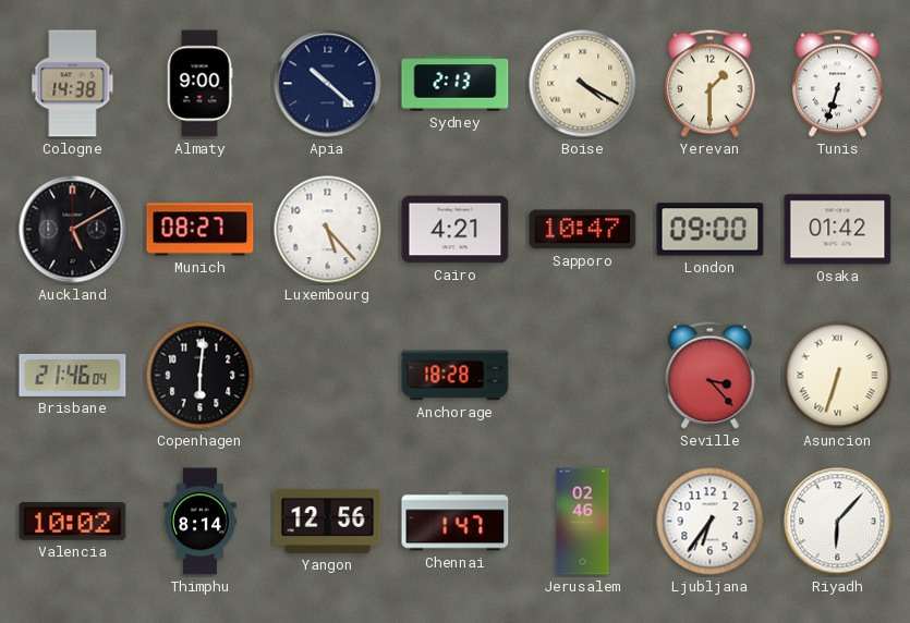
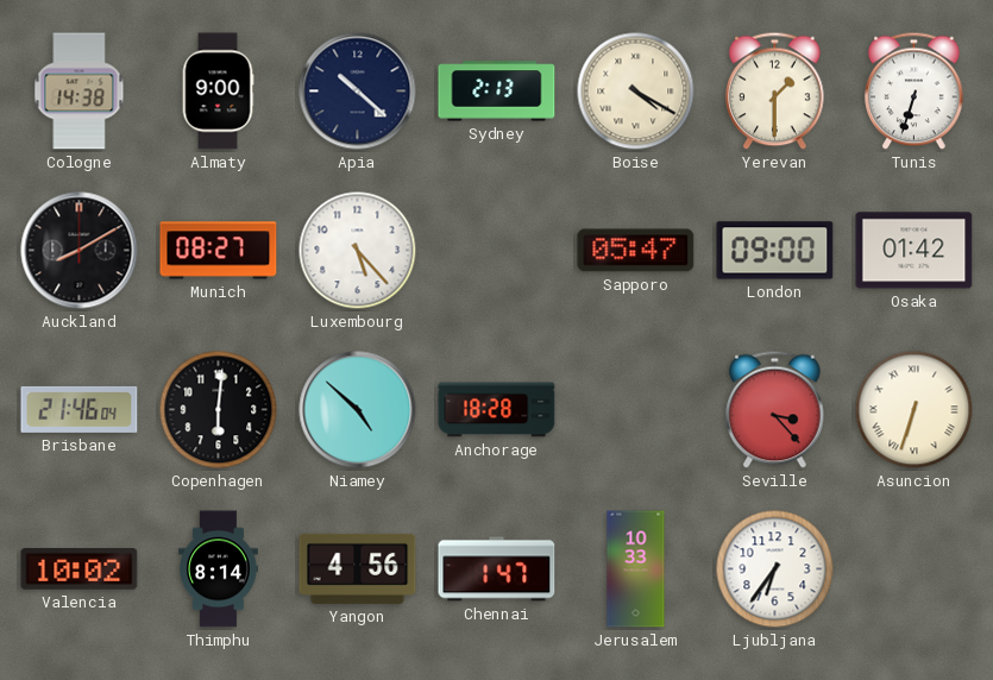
Auckland: 5:10 -> 8:10 (80, 251)
Cairo: 4:21 -> none (456, 230)
Sapporo: 10:47 -> 05:47 (636, 251)
Niamey: none -> 4:52 (358, 410)
Yangon: 12:56 -> 4:56 (358, 568)
Jerusalem: 02:46 -> 10:33 (636, 569)
Riyadh: 6:07 -> none (838, 522)
